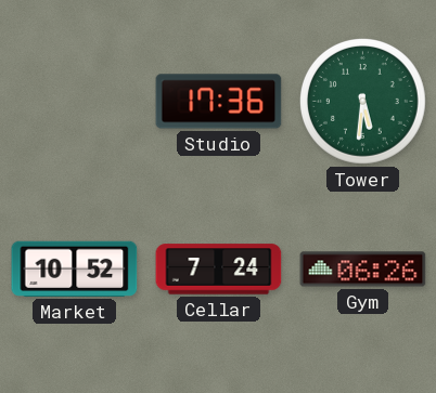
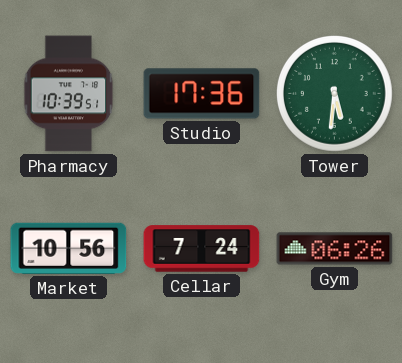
Pharmacy: none -> 10:39 (69, 94)
Market: 10:52 -> 10:56 (69, 248)
